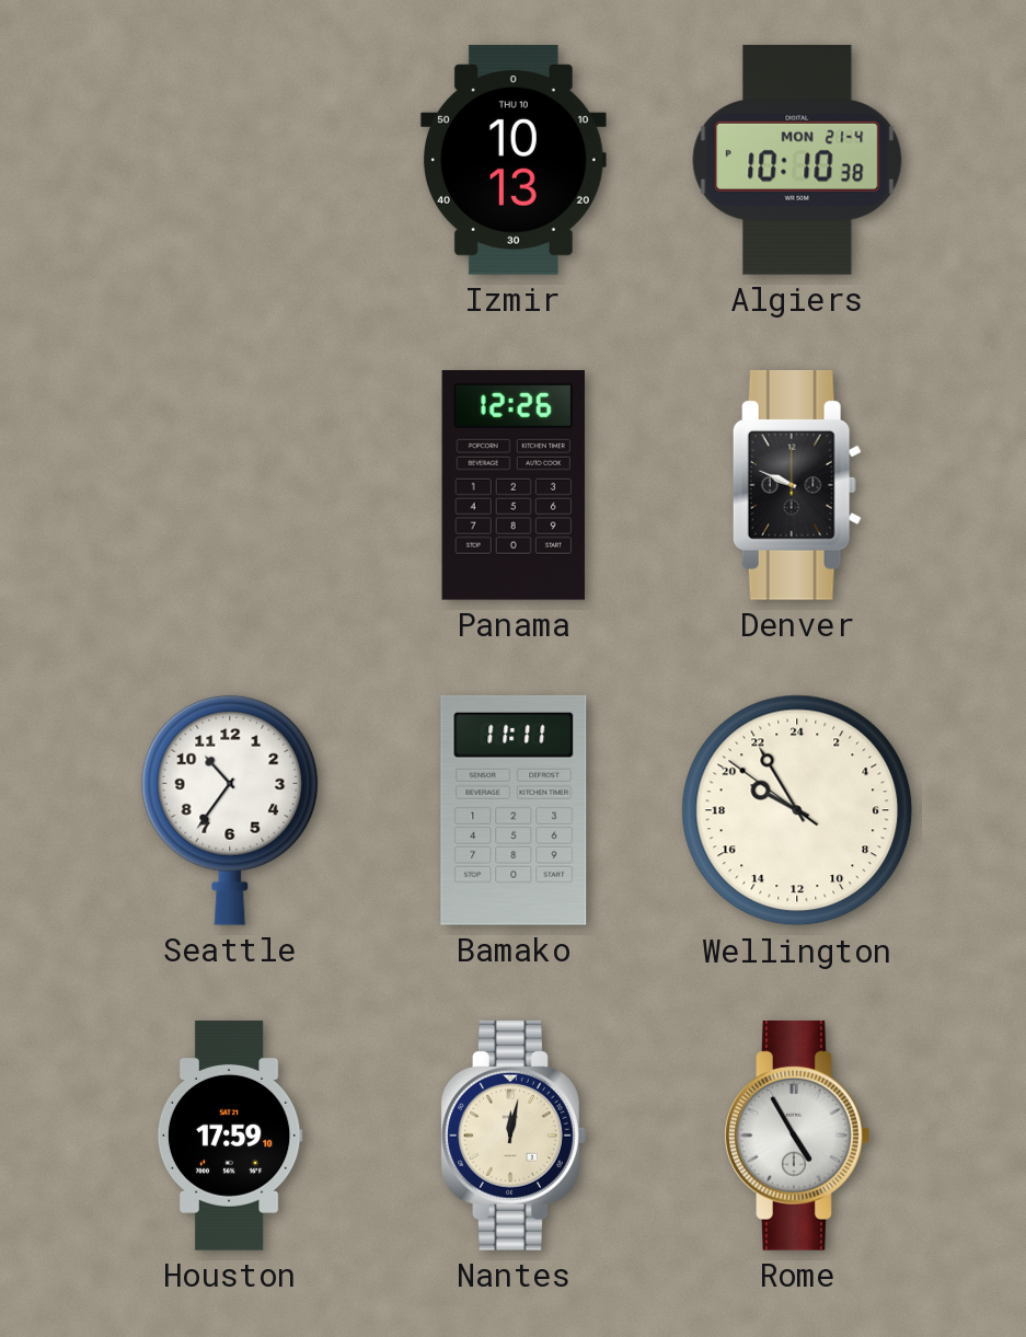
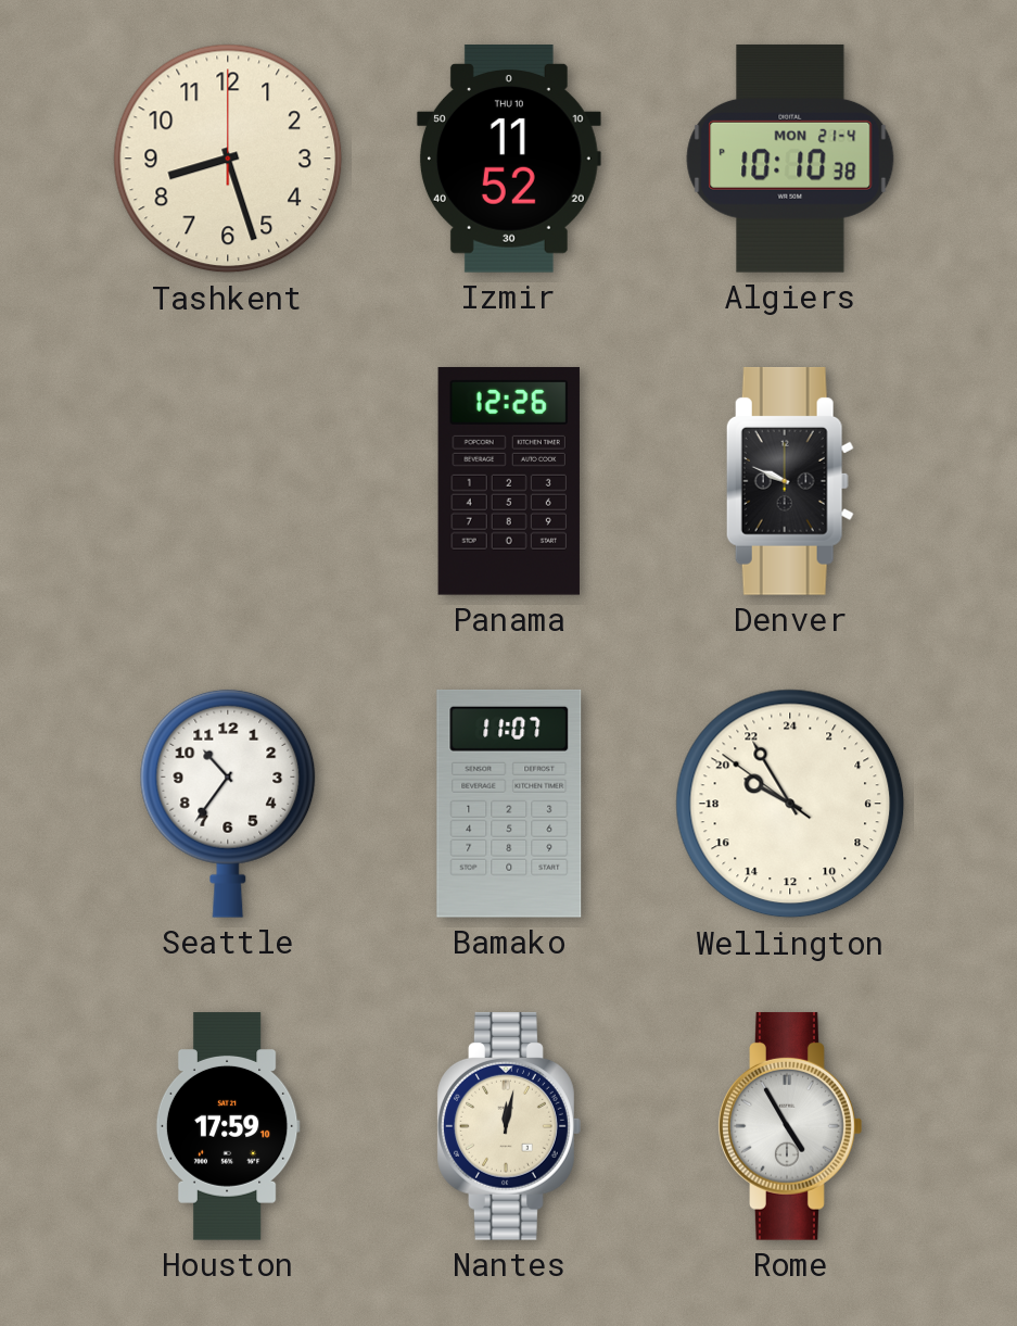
Tashkent: none -> 8:27 (228, 159)
Izmir: 10:13 -> 11:52 (509, 160)
Bamako: 11:11 -> 11:07 (509, 804)
